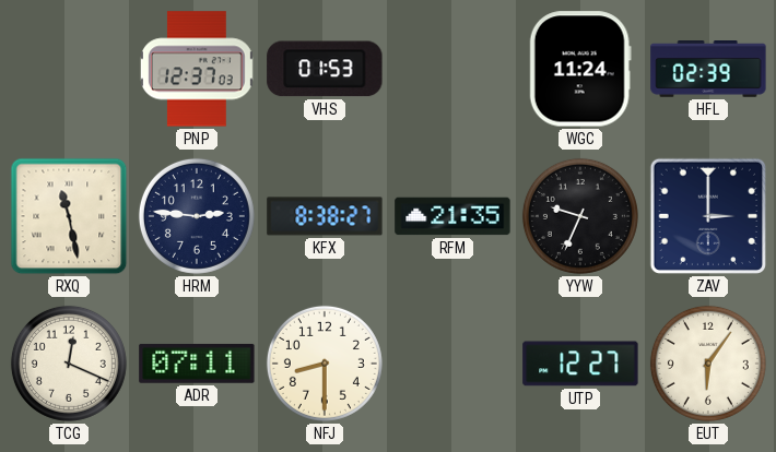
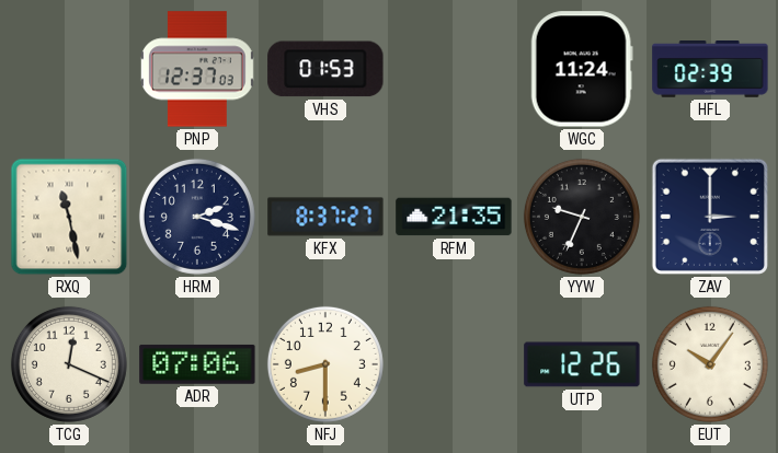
HRM: 2:46 -> 2:18 (197, 217)
KFX: 8:38 -> 8:37 (325, 217)
ADR: 07:11 -> 07:06 (197, 364)
UTP: 12:27 -> 12:26 (582, 364)
EUT: 6:06 -> 10:06 (710, 364)
